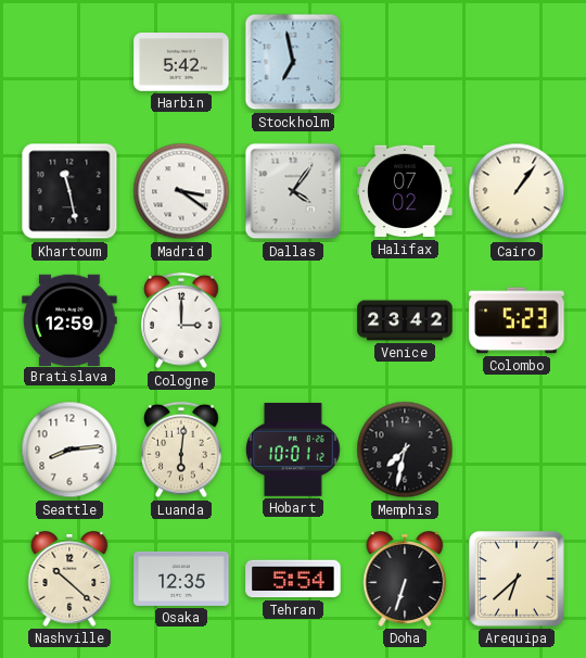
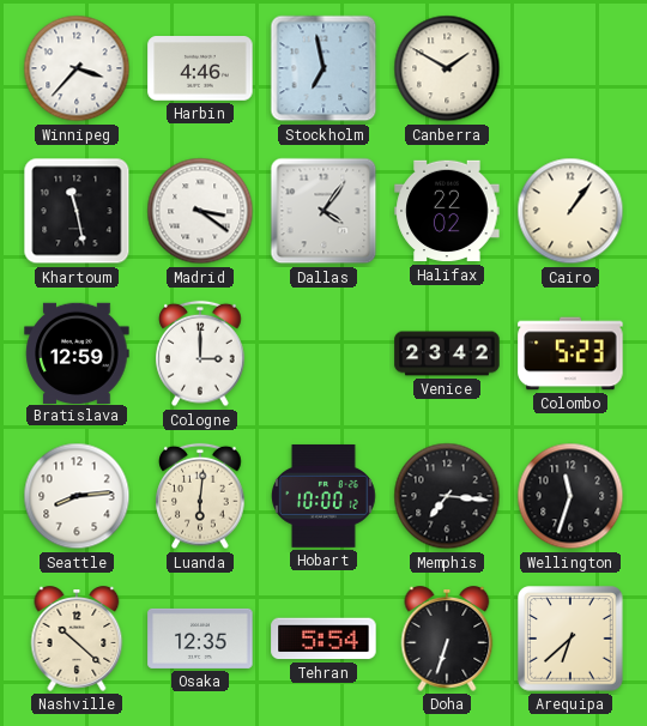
Winnipeg: none -> 3:37 (77, 68)
Harbin: 5:42 -> 4:46 (200, 69)
Canberra: none -> 1:50 (447, 68)
Halifax: 07:02 -> 22:02 (447, 211)
Hobart: 10:01 -> 10:00 (325, 496)
Memphis: 7:32 -> 7:16 (447, 496)
Wellington: none -> 11:33 (570, 496)
